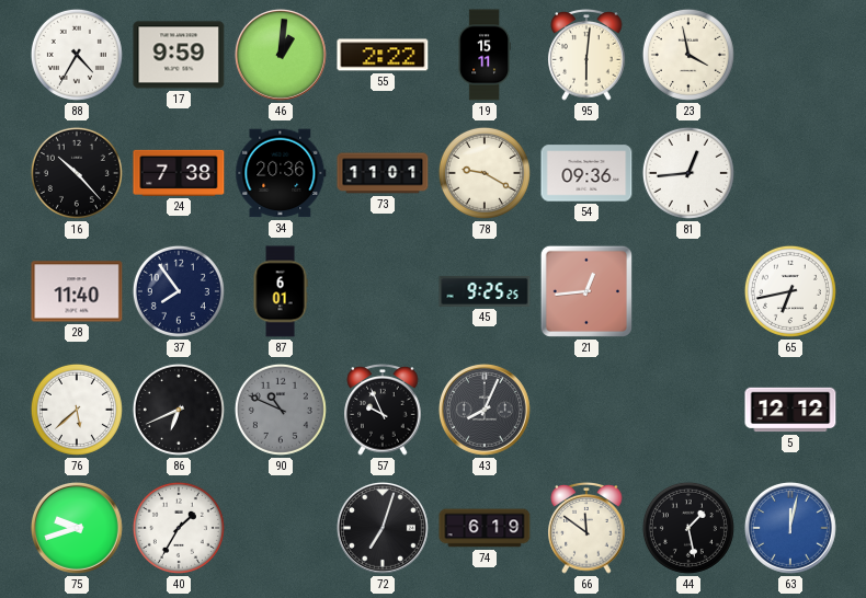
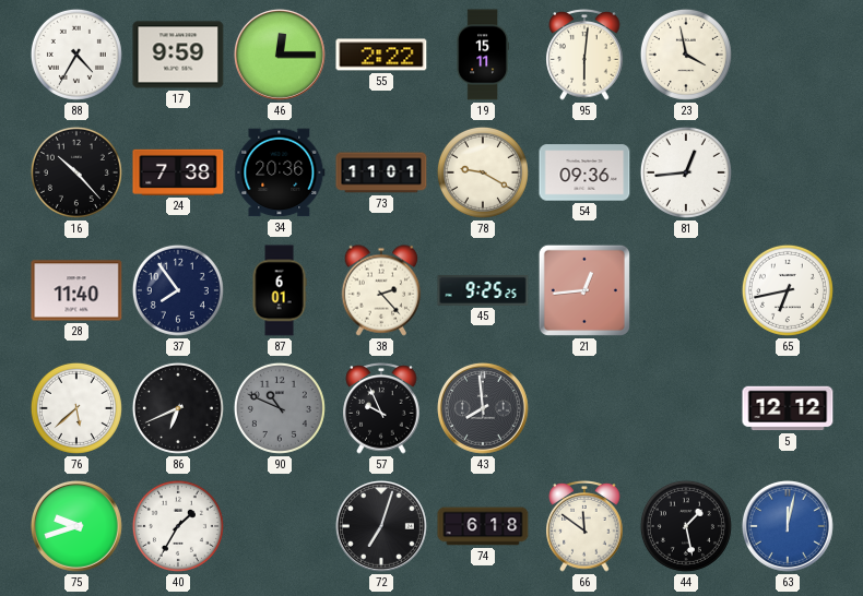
46: 1:01 -> 12:15 (280, 55)
38: none -> 2:23 (381, 290)
43: 8:04 -> 7:59 (483, 408)
74: 6:19 -> 6:18 (483, 526)
